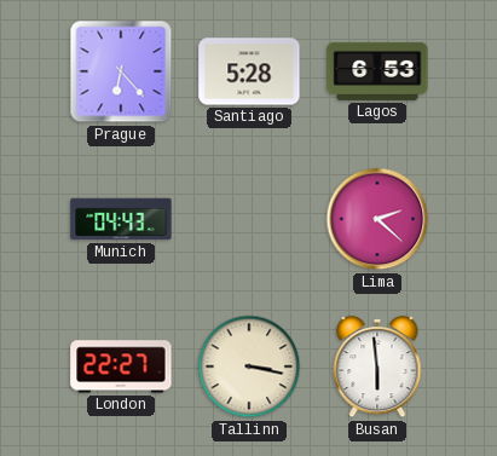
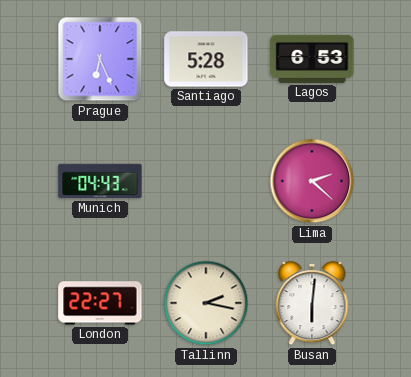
Prague: 6:23 -> 6:26 (100, 59)
Tallinn: 3:17 -> 2:17 (206, 303)
Busan: 5:59 -> 6:01 (312, 303)
